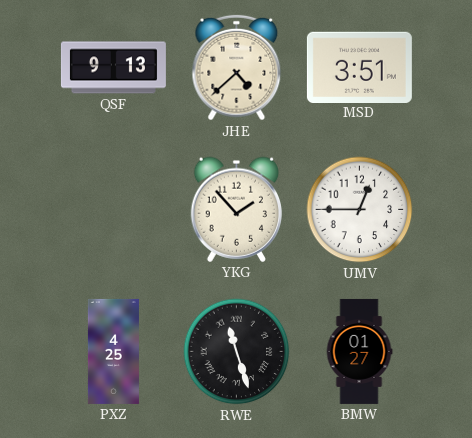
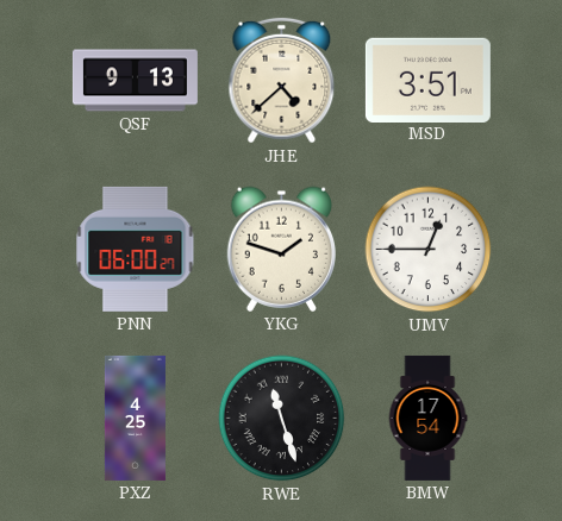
PNN: none -> 06:00 (136, 249)
YKG: 1:53 -> 1:48 (281, 249)
BMW: 01:27 -> 17:54 (427, 418)
